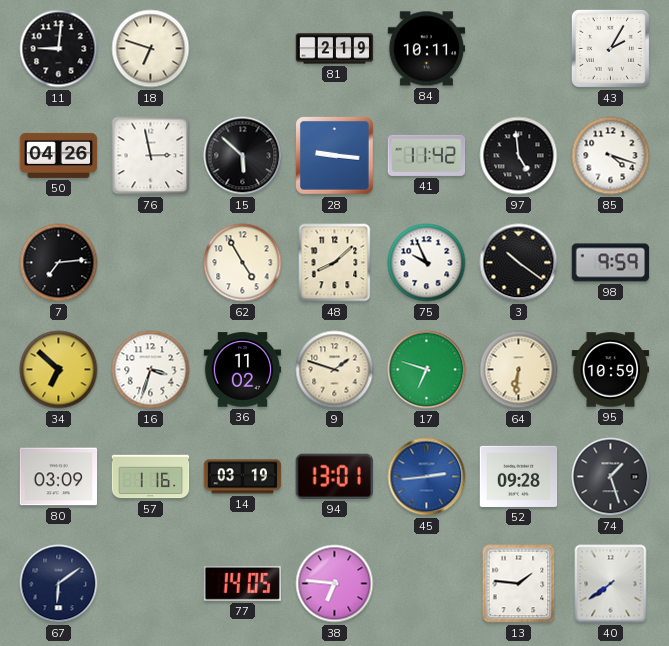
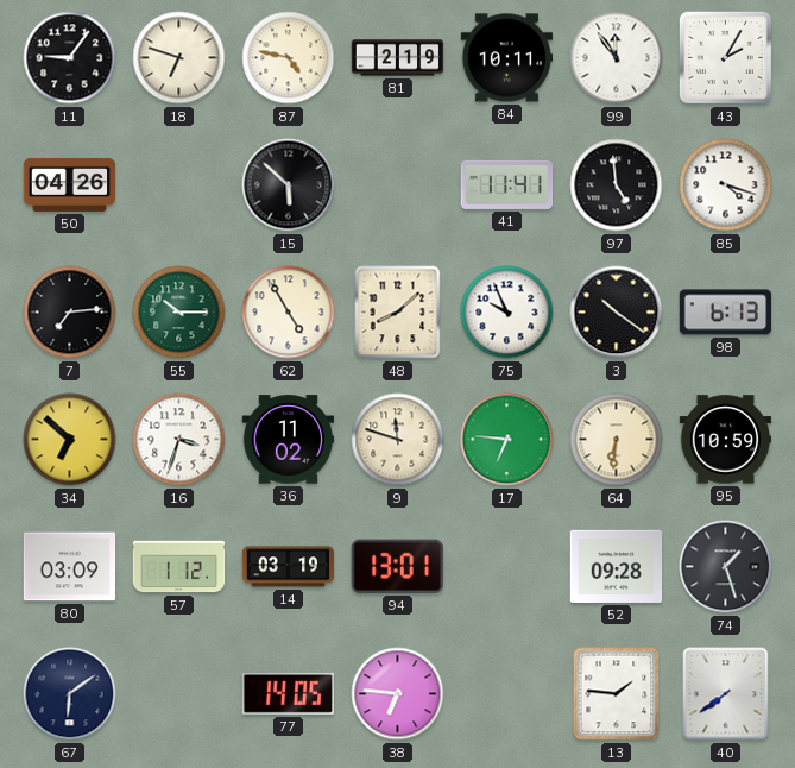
11: 9:01 -> 9:06 (70, 58)
87: none -> 4:47 (289, 58)
99: none -> 11:54 (617, 58)
76: 2:58 -> none (151, 156)
28: 9:16 -> none (335, 156)
41: 11:42 -> 11:41 (507, 184)
55: none -> 10:15 (179, 313)
98: 9:59 -> 6:13 (726, 313)
9: 1:48 -> 11:48 (398, 440)
17: 6:48 -> 6:46 (507, 440)
57: 1:16 -> 1:12 (179, 567)
45: 2:44 -> none (427, 477)
